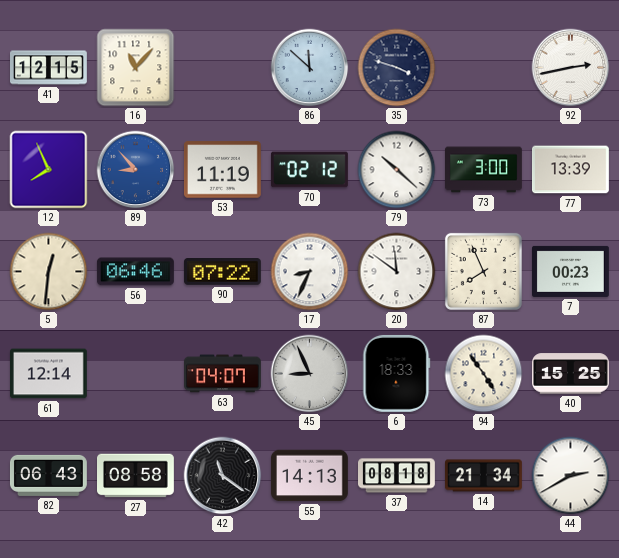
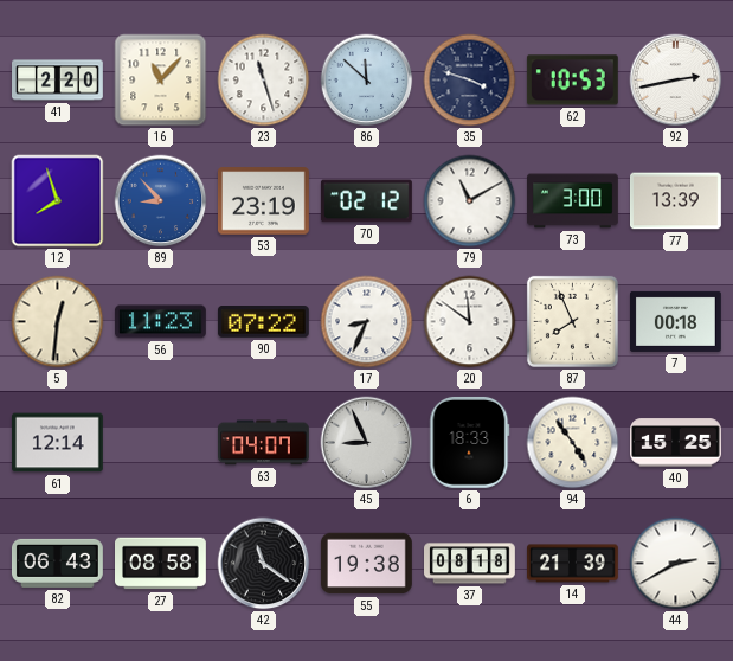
41: 12:15 -> 2:20 (58, 81)
23: none -> 11:27 (264, 81)
62: none -> 10:53 (572, 81)
12: 7:56 -> 7:57 (58, 201)
53: 11:19 -> 23:19 (263, 201)
79: 10:22 -> 11:10 (470, 201)
56: 06:46 -> 11:23 (160, 322)
7: 00:23 -> 00:18 (676, 321)
55: 14:13 -> 19:38 (366, 564)
14: 21:34 -> 21:39 (573, 564)
